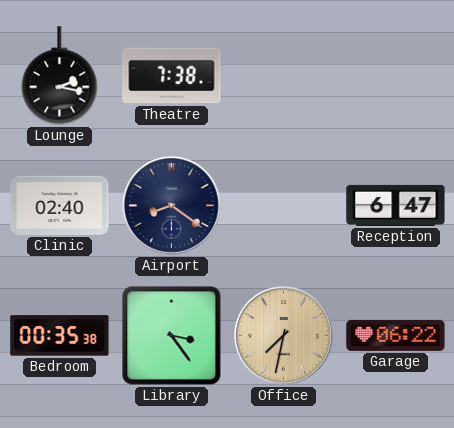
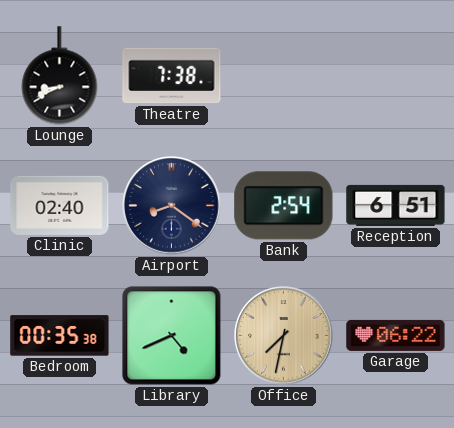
Lounge: 2:17 -> 8:41 (60, 76)
Bank: none -> 2:54 (284, 206)
Reception: 6:47 -> 6:51 (396, 205)
Library: 3:24 -> 4:41 (172, 336)
